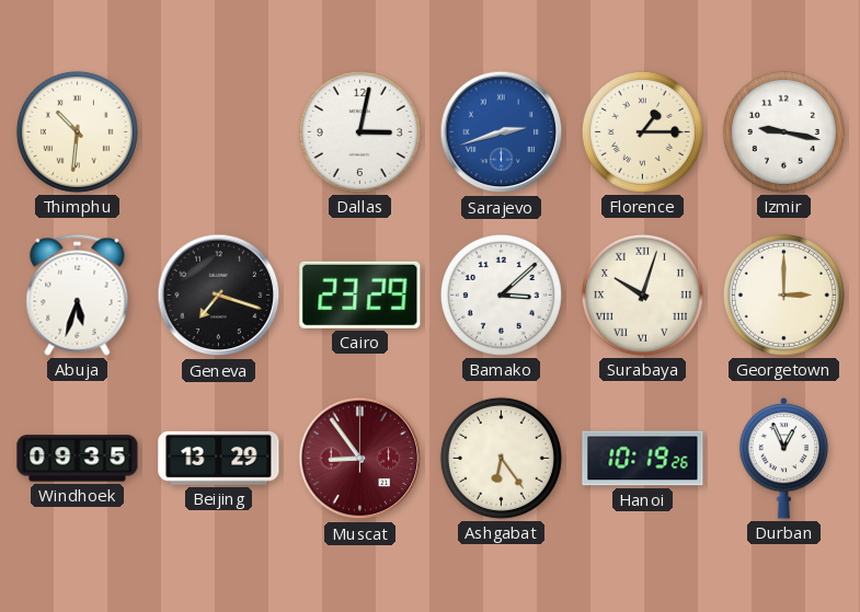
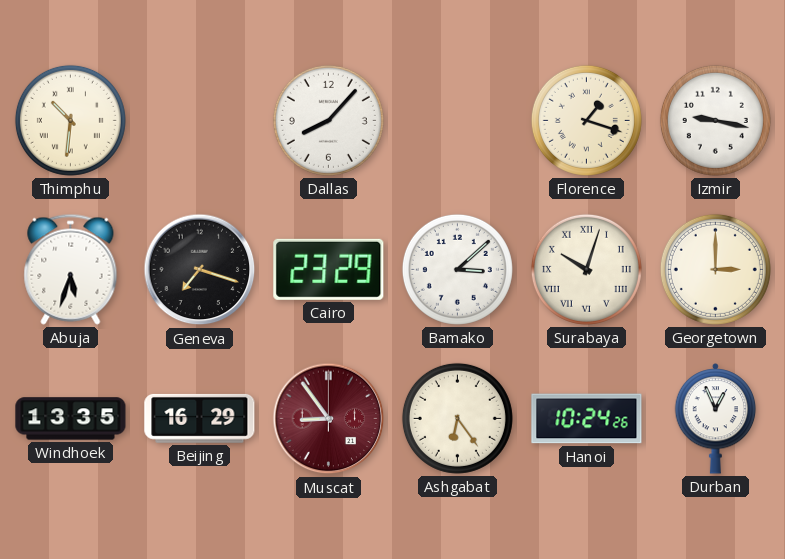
Dallas: 3:02 -> 8:07 (328, 120)
Sarajevo: 2:42 -> none (502, 132)
Florence: 1:15 -> 1:18 (586, 120)
Windhoek: 09:35 -> 13:35 (71, 419)
Beijing: 13:29 -> 16:29 (200, 418)
Hanoi: 10:19 -> 10:24 (587, 419)
